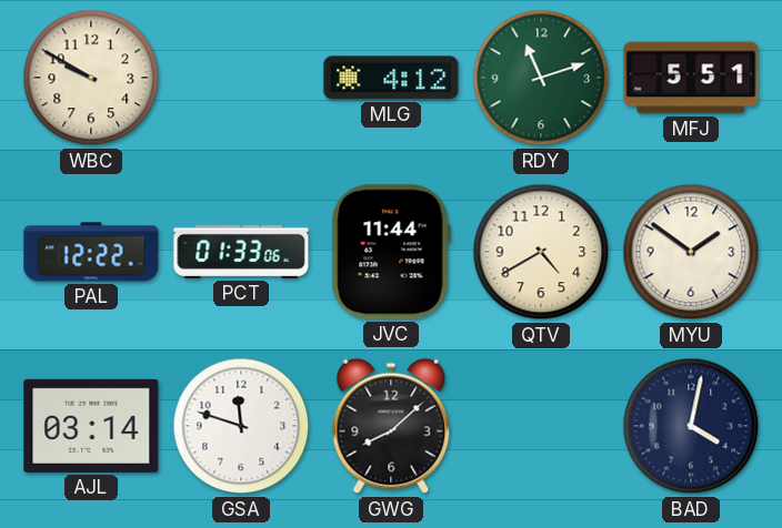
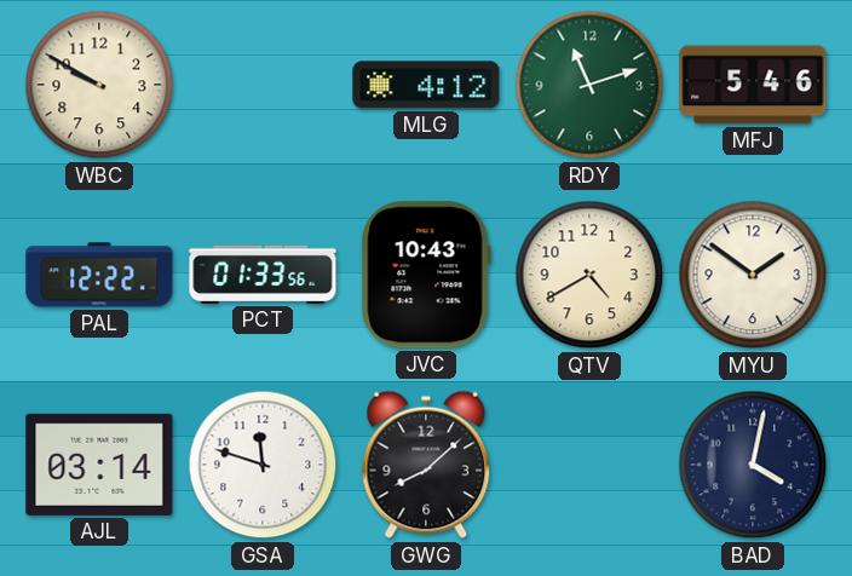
MFJ: 5:51 -> 5:46 (753, 85)
PCT: 01:33:06 -> 01:33:56 (263, 275)
JVC: 11:44 -> 10:43 (426, 275)
